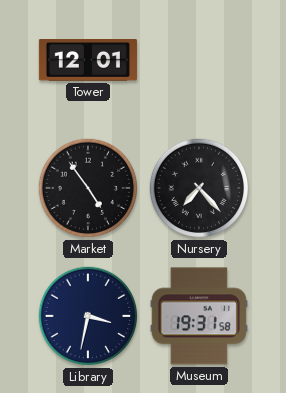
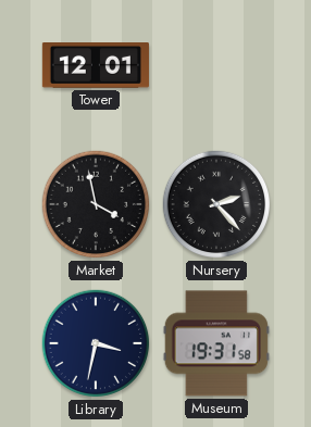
Market: 4:54 -> 3:58 (96, 204)
Nursery: 7:23 -> 2:23 (216, 204)
